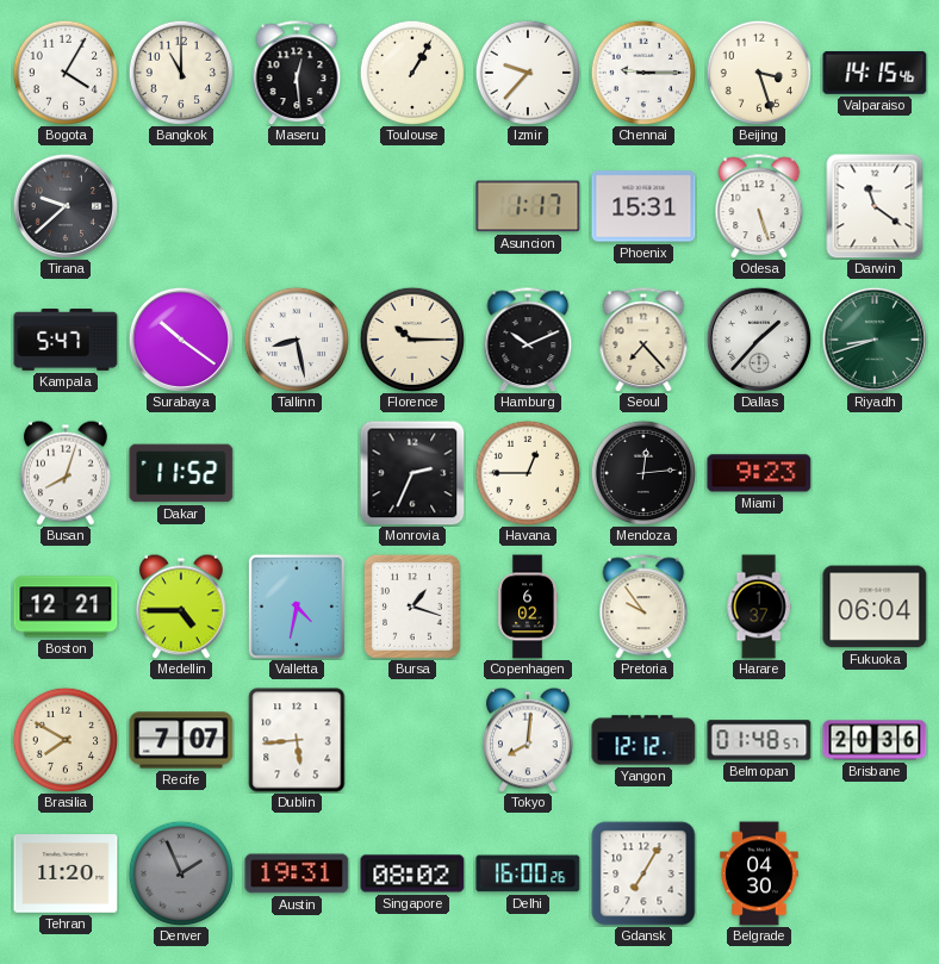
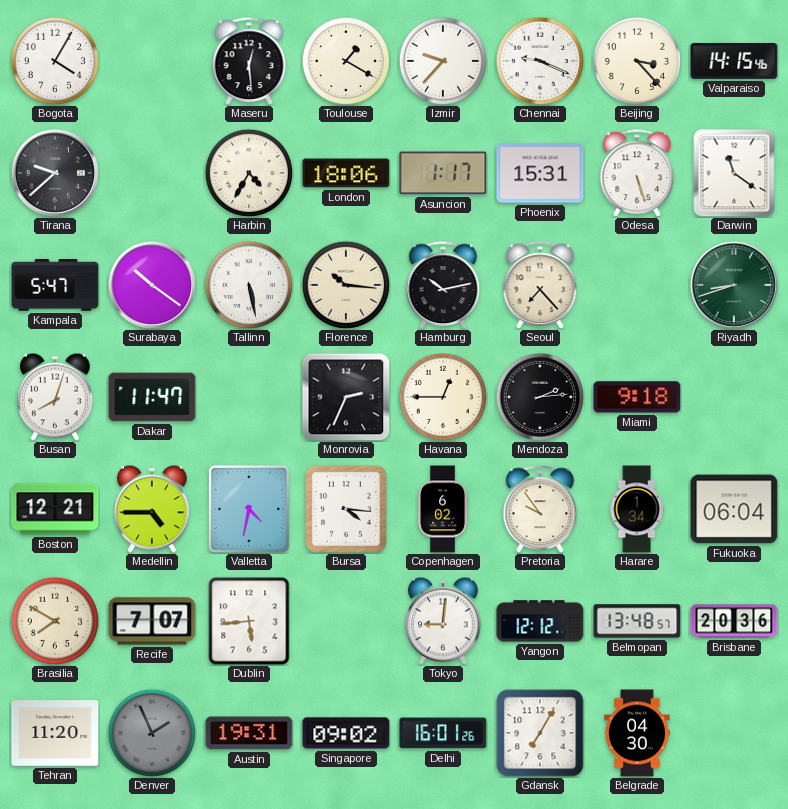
Bangkok: 11:00 -> none (180, 71)
Toulouse: 1:05 -> 1:20 (345, 60)
Chennai: 9:15 -> 9:19 (539, 60)
Beijing: 3:27 -> 3:23 (636, 60)
Harbin: none -> 4:35 (248, 172)
London: none -> 18:06 (346, 173)
Tallinn: 8:28 -> 5:28 (248, 284)
Florence: 10:15 -> 10:16 (345, 284)
Hamburg: 10:11 -> 10:13 (443, 285)
Dallas: 1:37 -> none (759, 340)
Dakar: 11:52 -> 11:47 (152, 397)
Mendoza: 12:14 -> 2:14 (539, 396)
Miami: 9:23 -> 9:18 (637, 397)
Bursa: 1:18 -> 4:16 (346, 509)
Harare: 1:37 -> 1:34 (637, 509)
Tokyo: 8:01 -> 9:01 (444, 621)
Belmopan: 01:48 -> 13:48 (637, 621)
Singapore: 08:02 -> 09:02 (346, 733)
Delhi: 16:00 -> 16:01 (443, 733)
